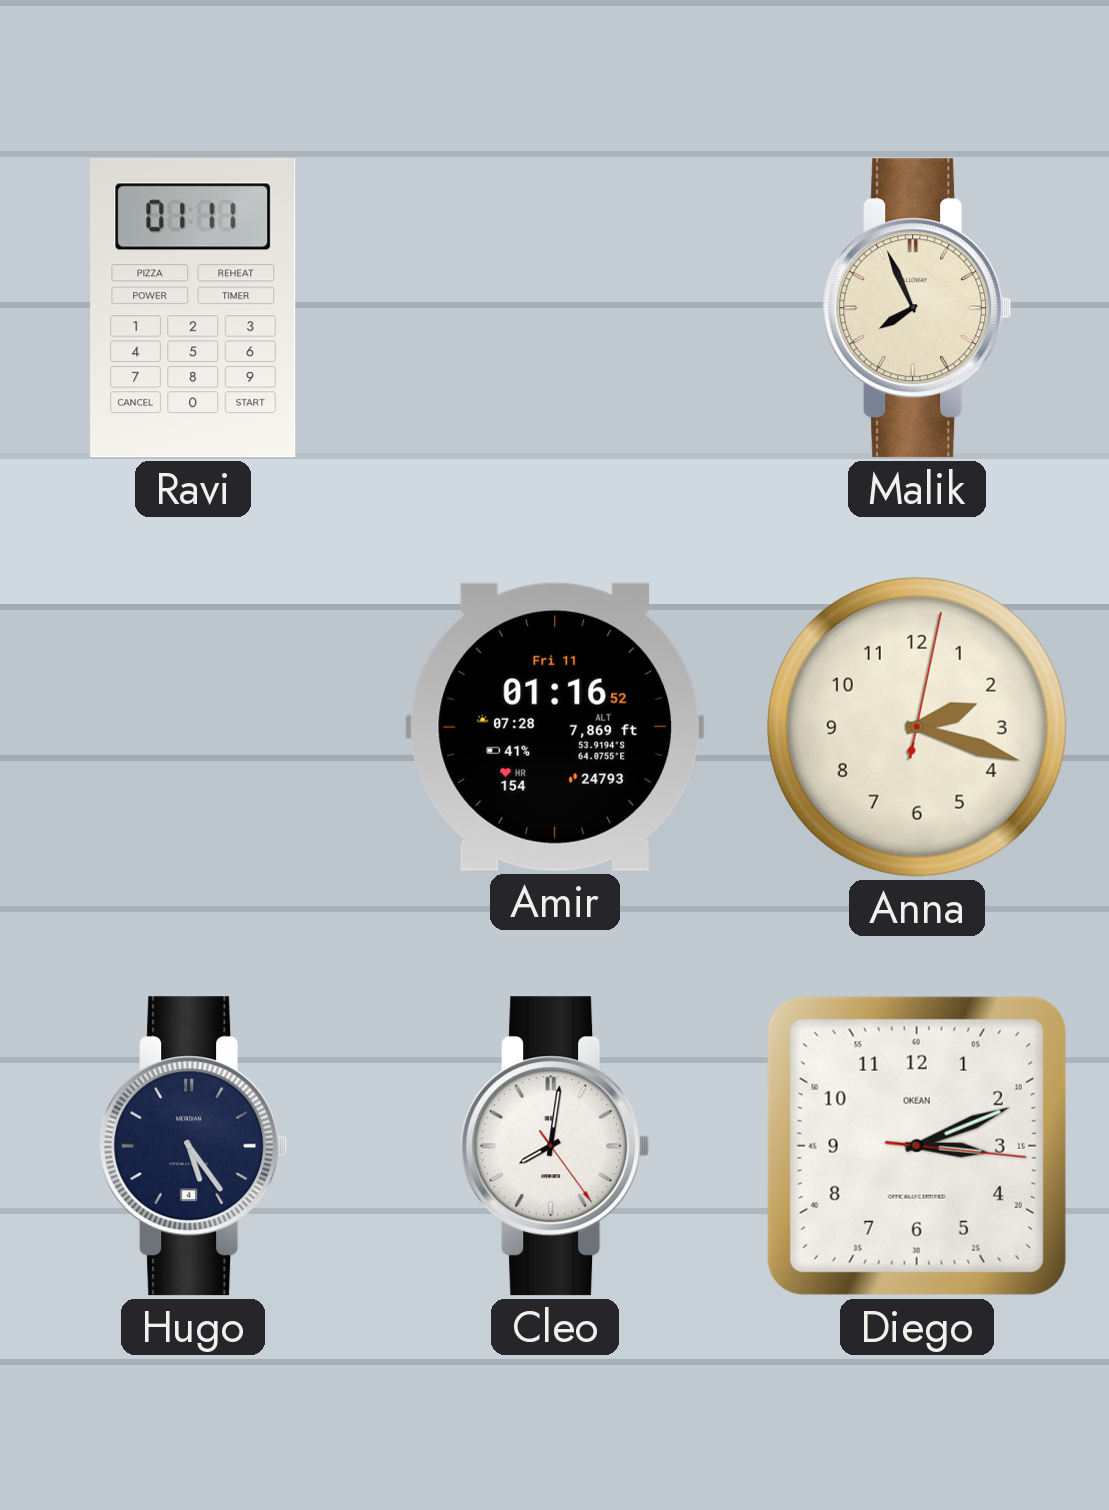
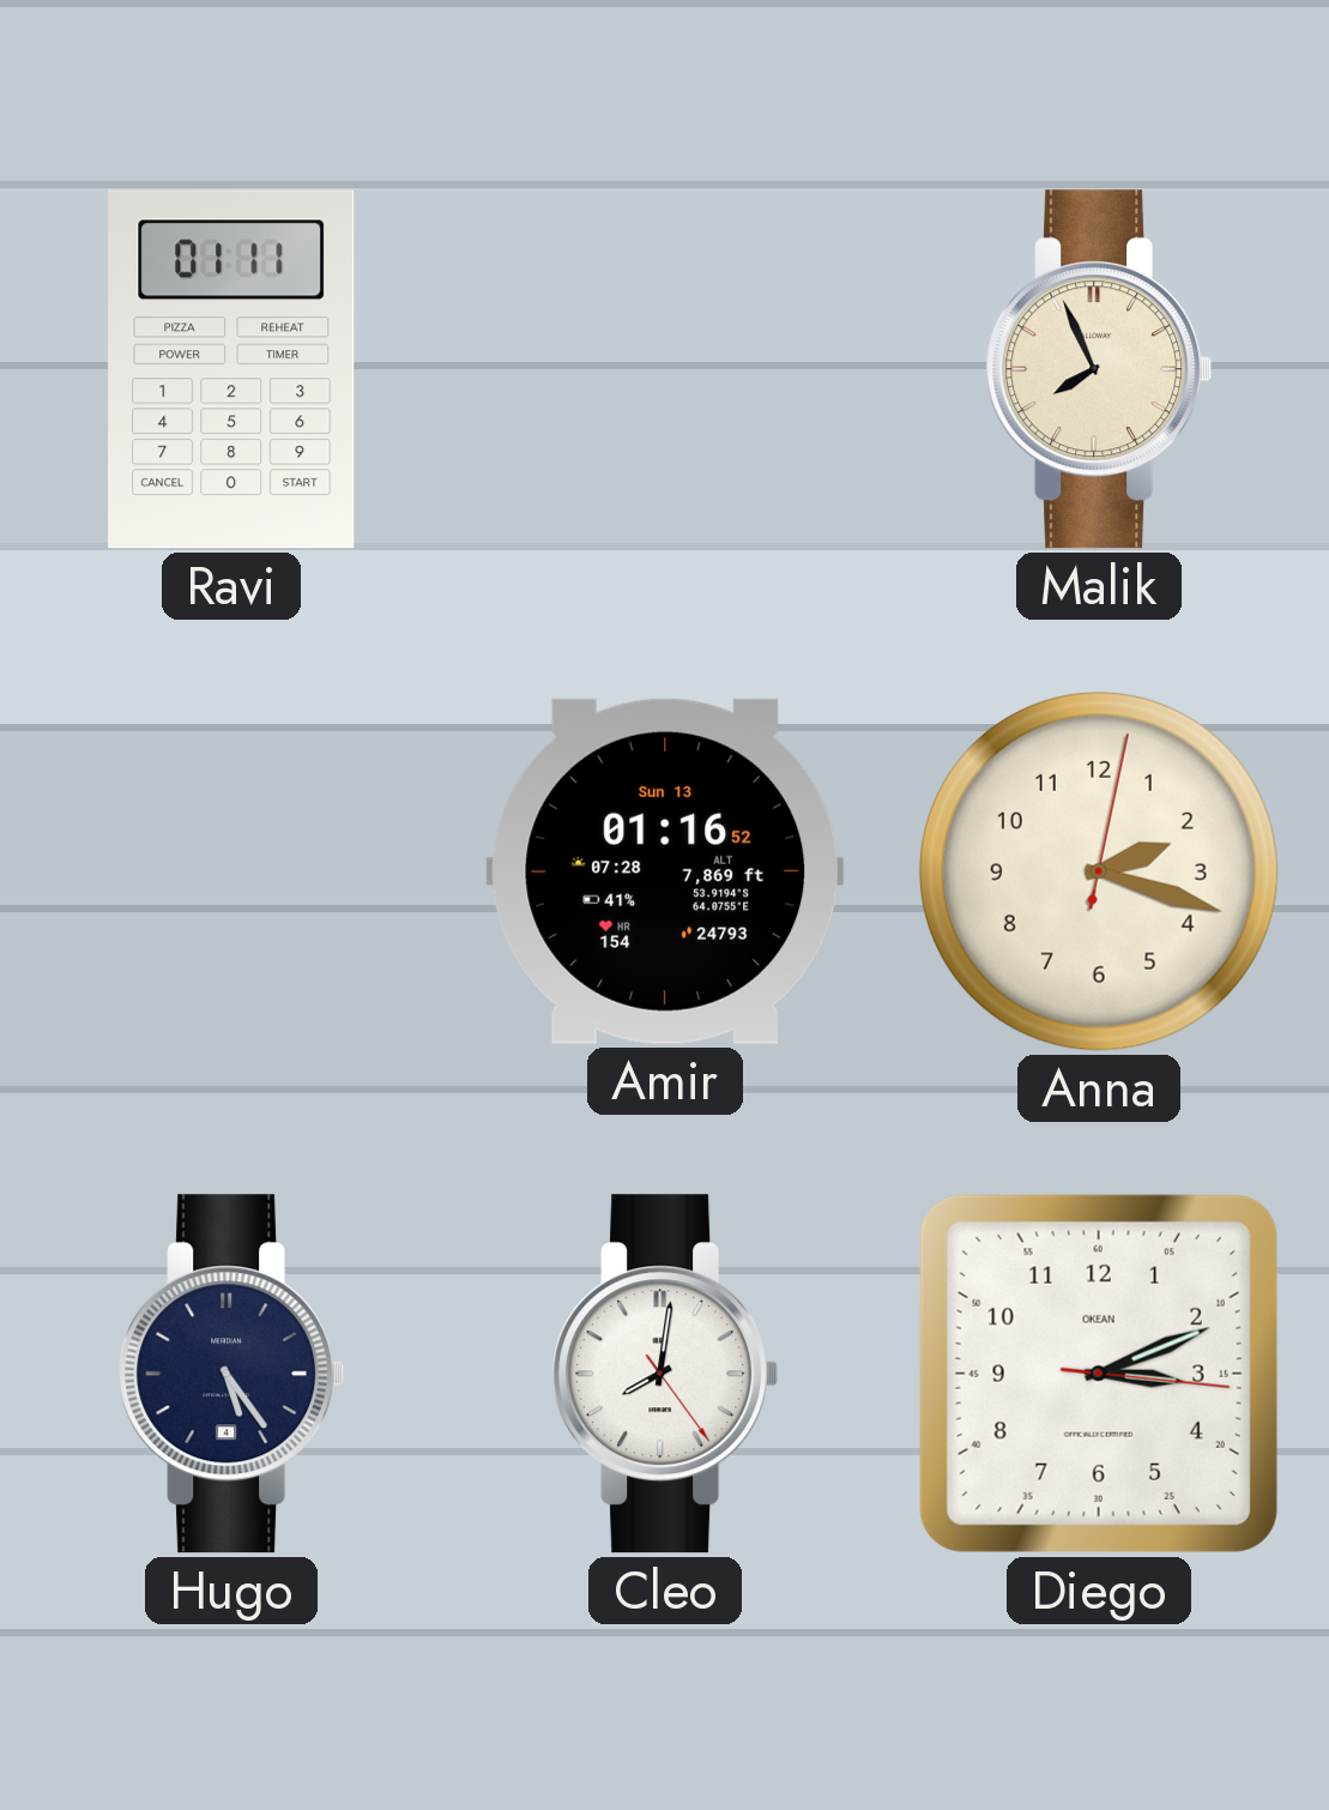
Amir date: Fri 11 -> Sun 13 (665, 871)
